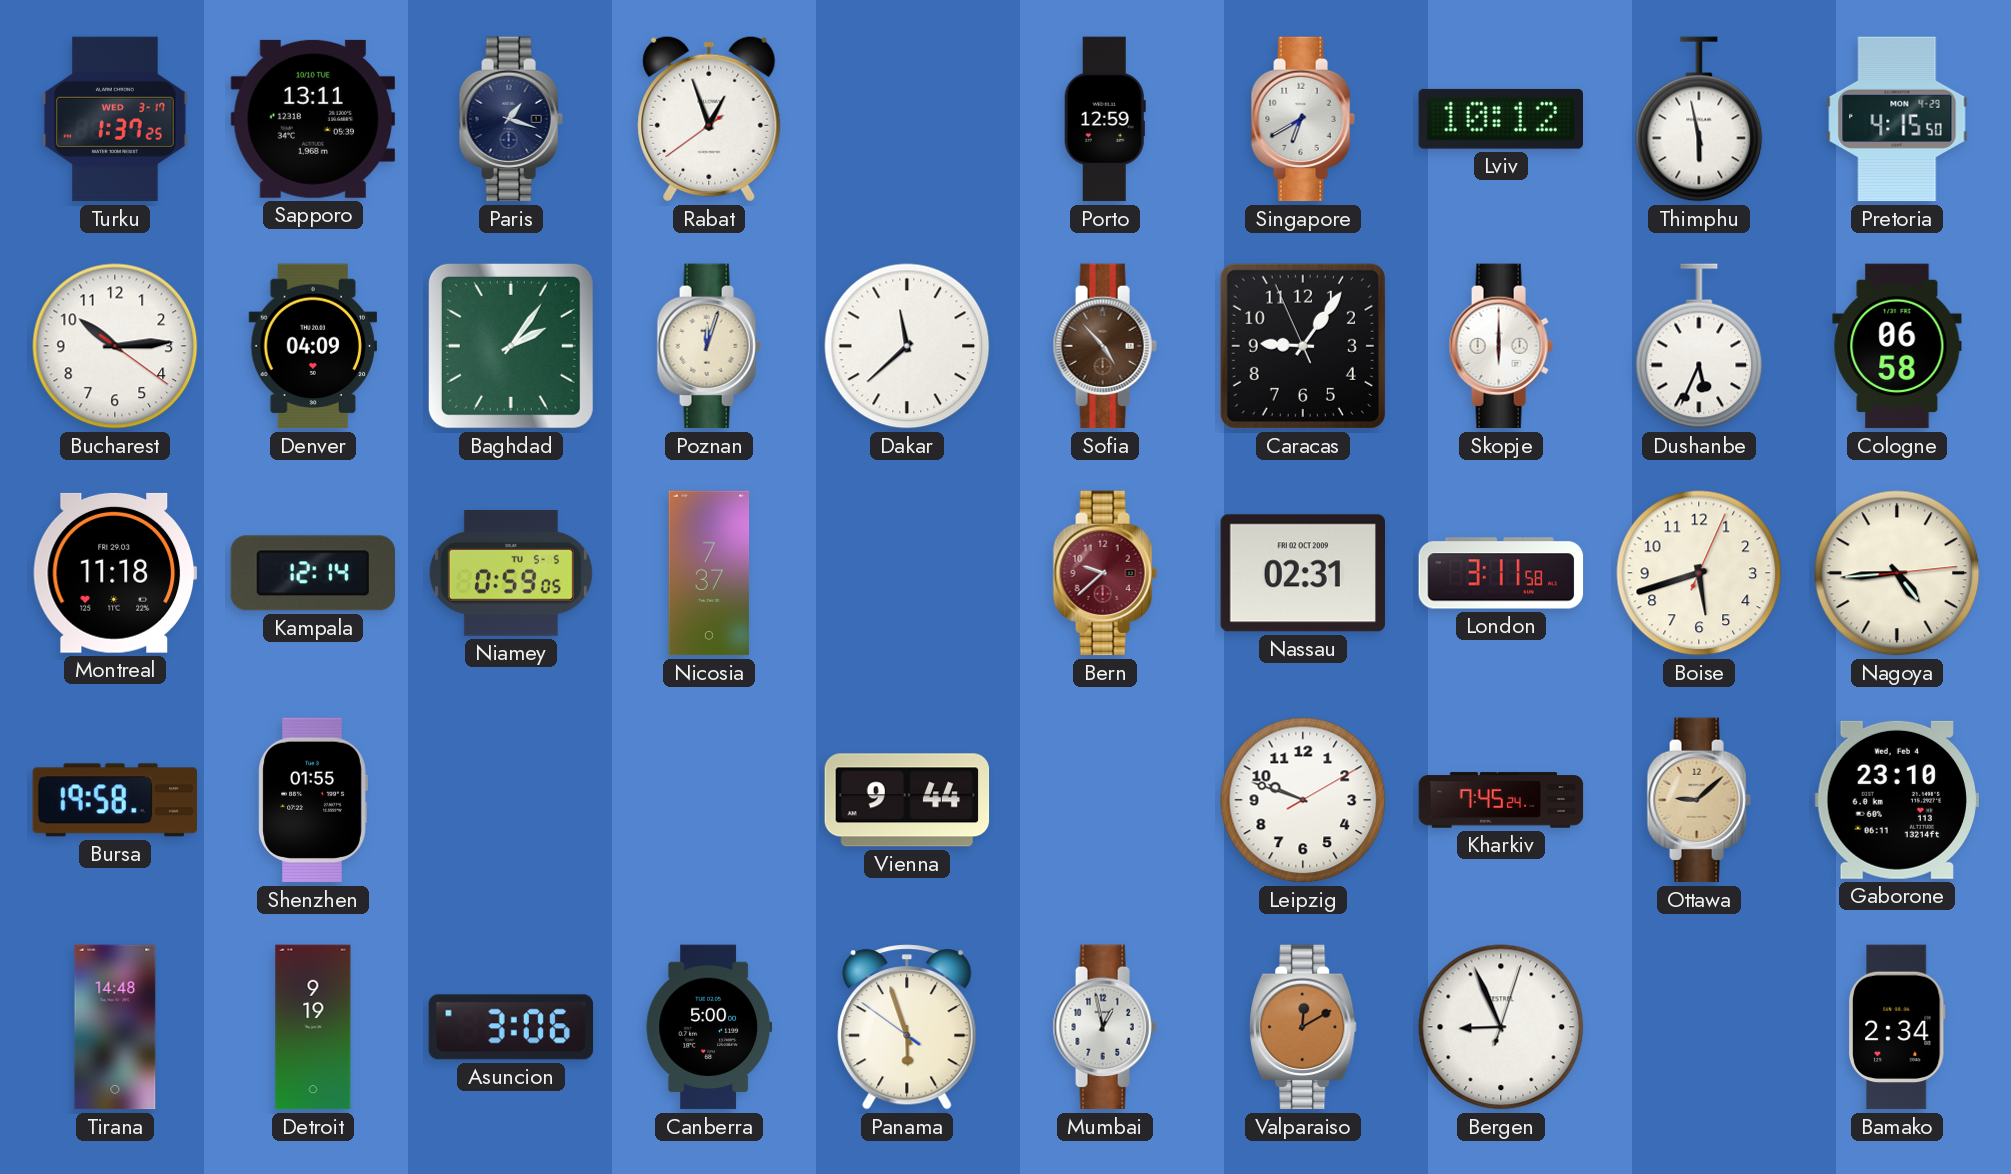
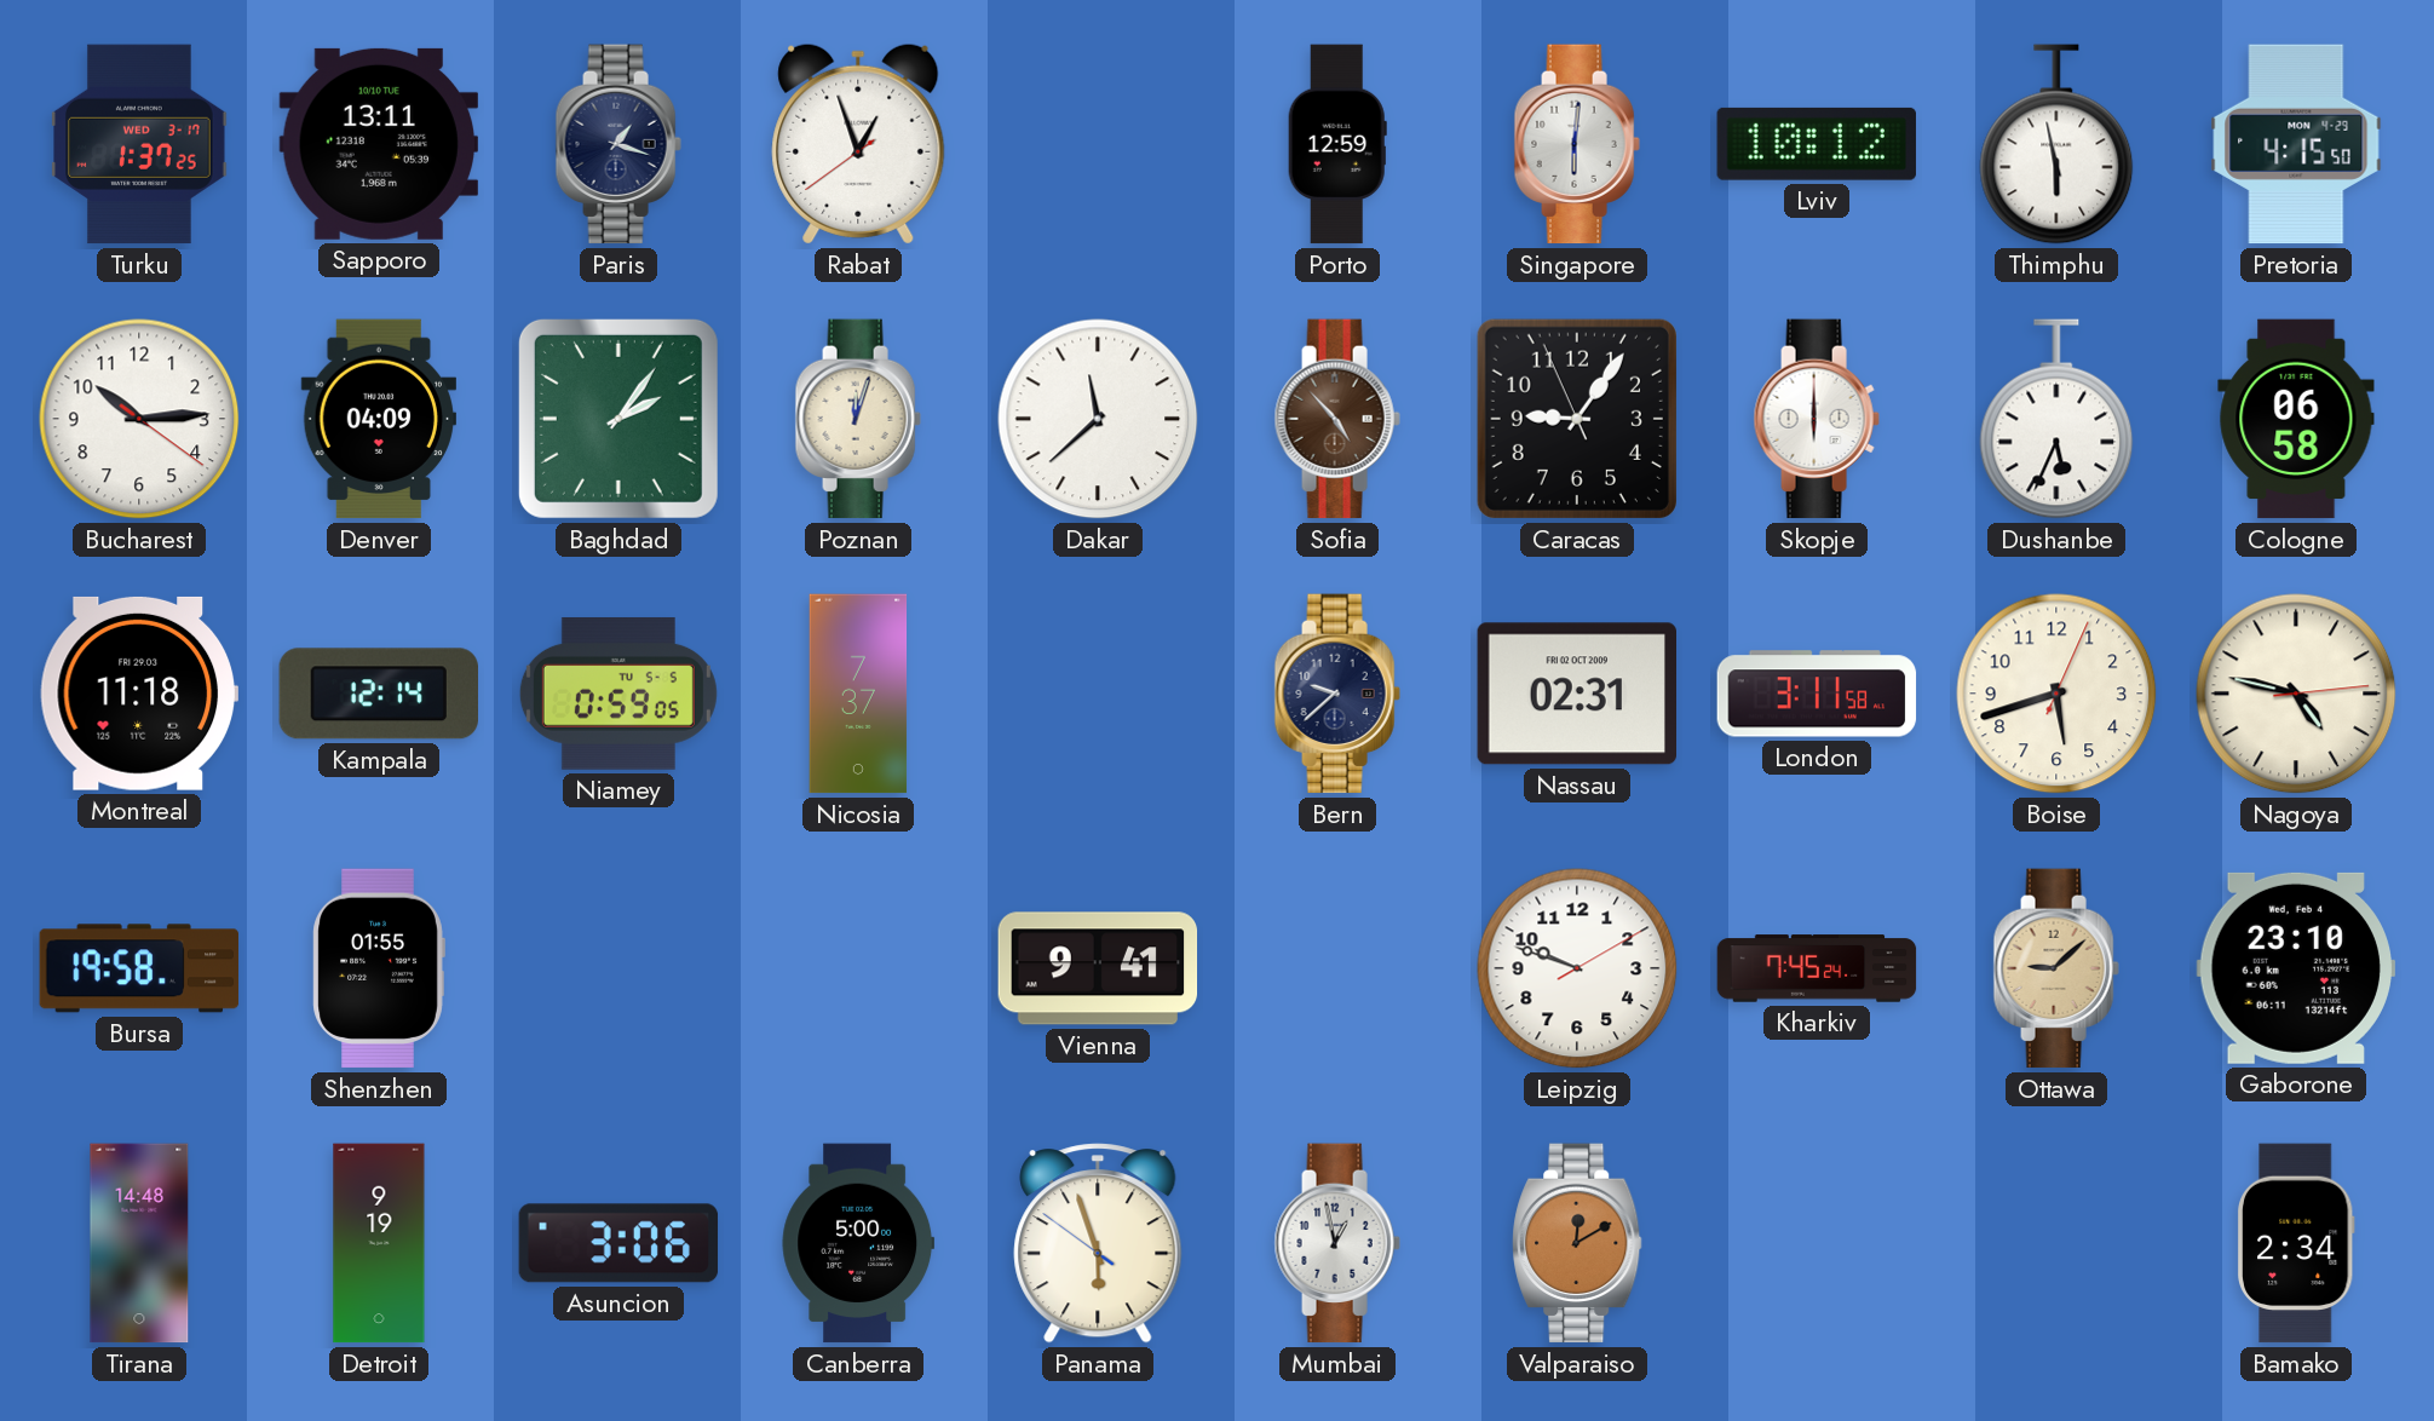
Singapore: 6:40 -> 6:01 (1577, 144)
Bern dial: burgundy -> navy (1337, 694)
Nagoya: 4:44 -> 4:47 (2296, 694)
Vienna: 9:44 -> 9:41 (1098, 968)
Bergen: 8:56 -> none (1501, 1027)
